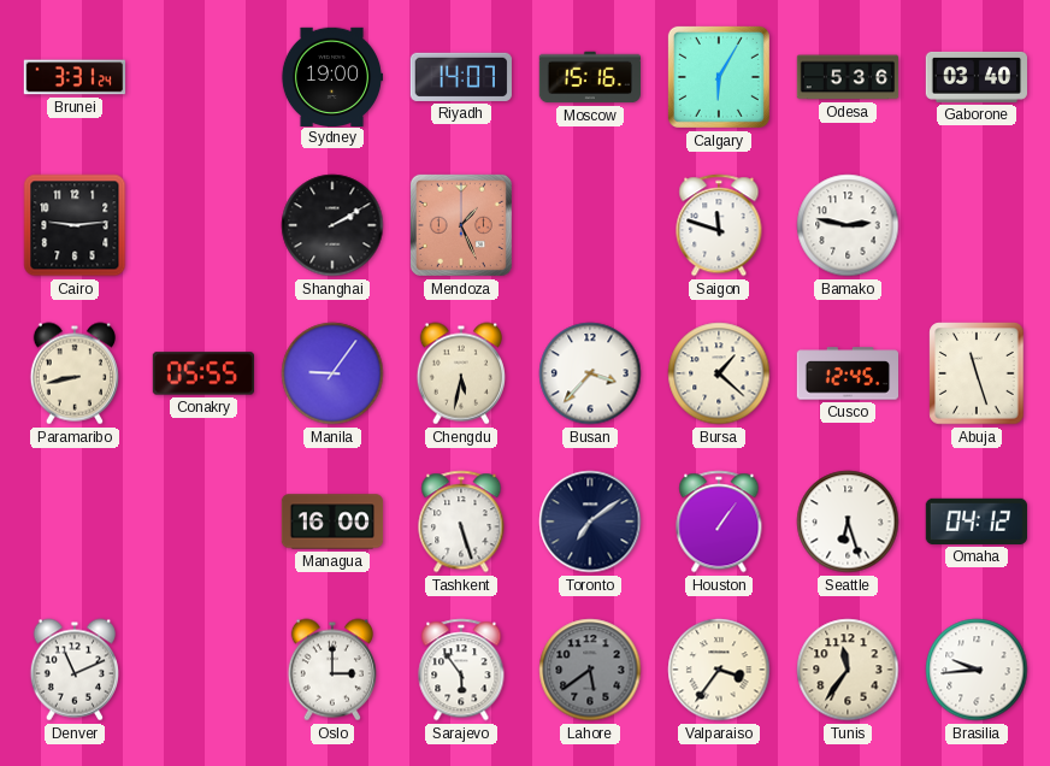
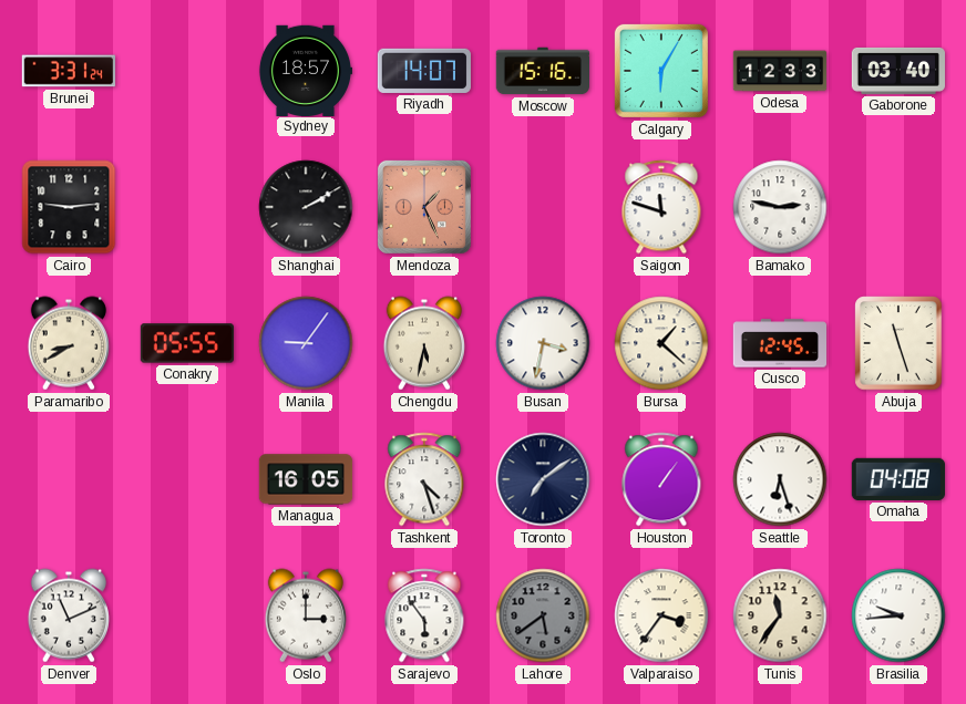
Sydney: 19:00 -> 18:57 (305, 70)
Odesa: 5:36 -> 12:33 (780, 71)
Paramaribo: 8:43 -> 8:40 (69, 343)
Busan: 3:37 -> 3:32 (543, 343)
Managua: 16:00 -> 16:05 (306, 479)
Tashkent: 5:27 -> 4:27 (424, 479)
Omaha: 04:12 -> 04:08 (897, 479)
